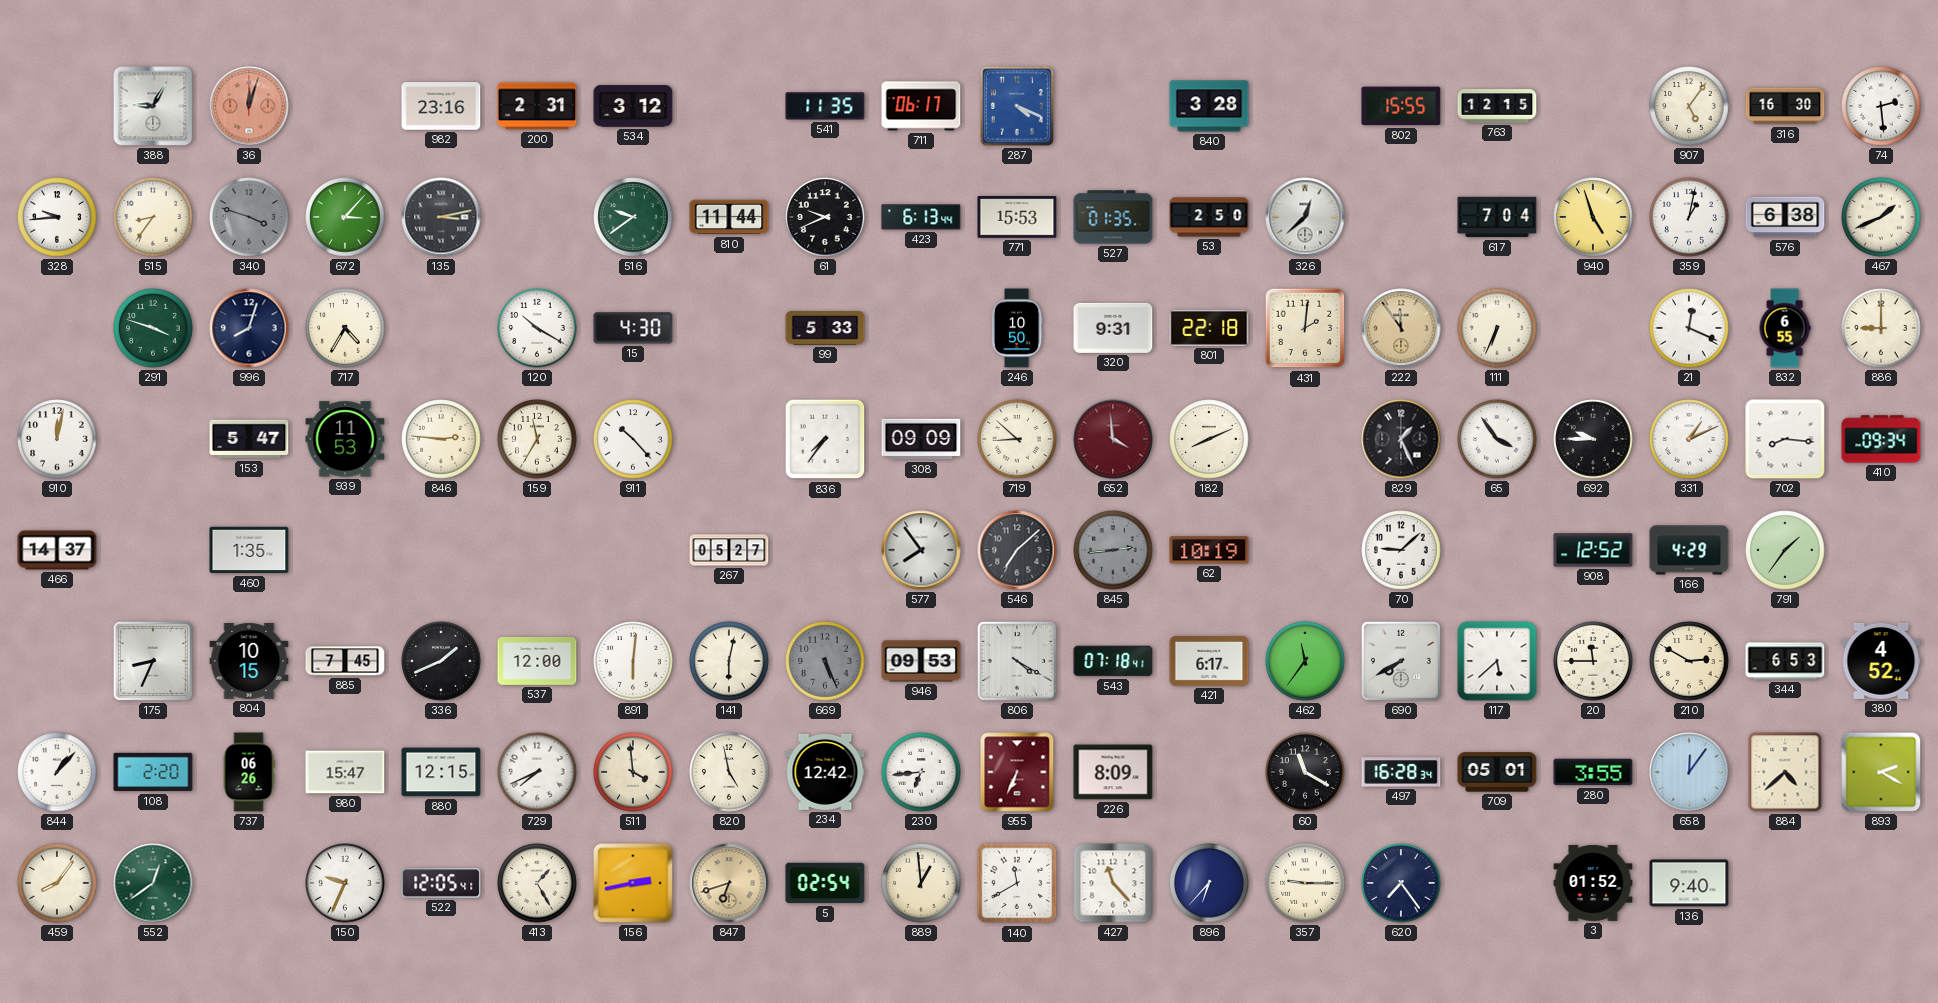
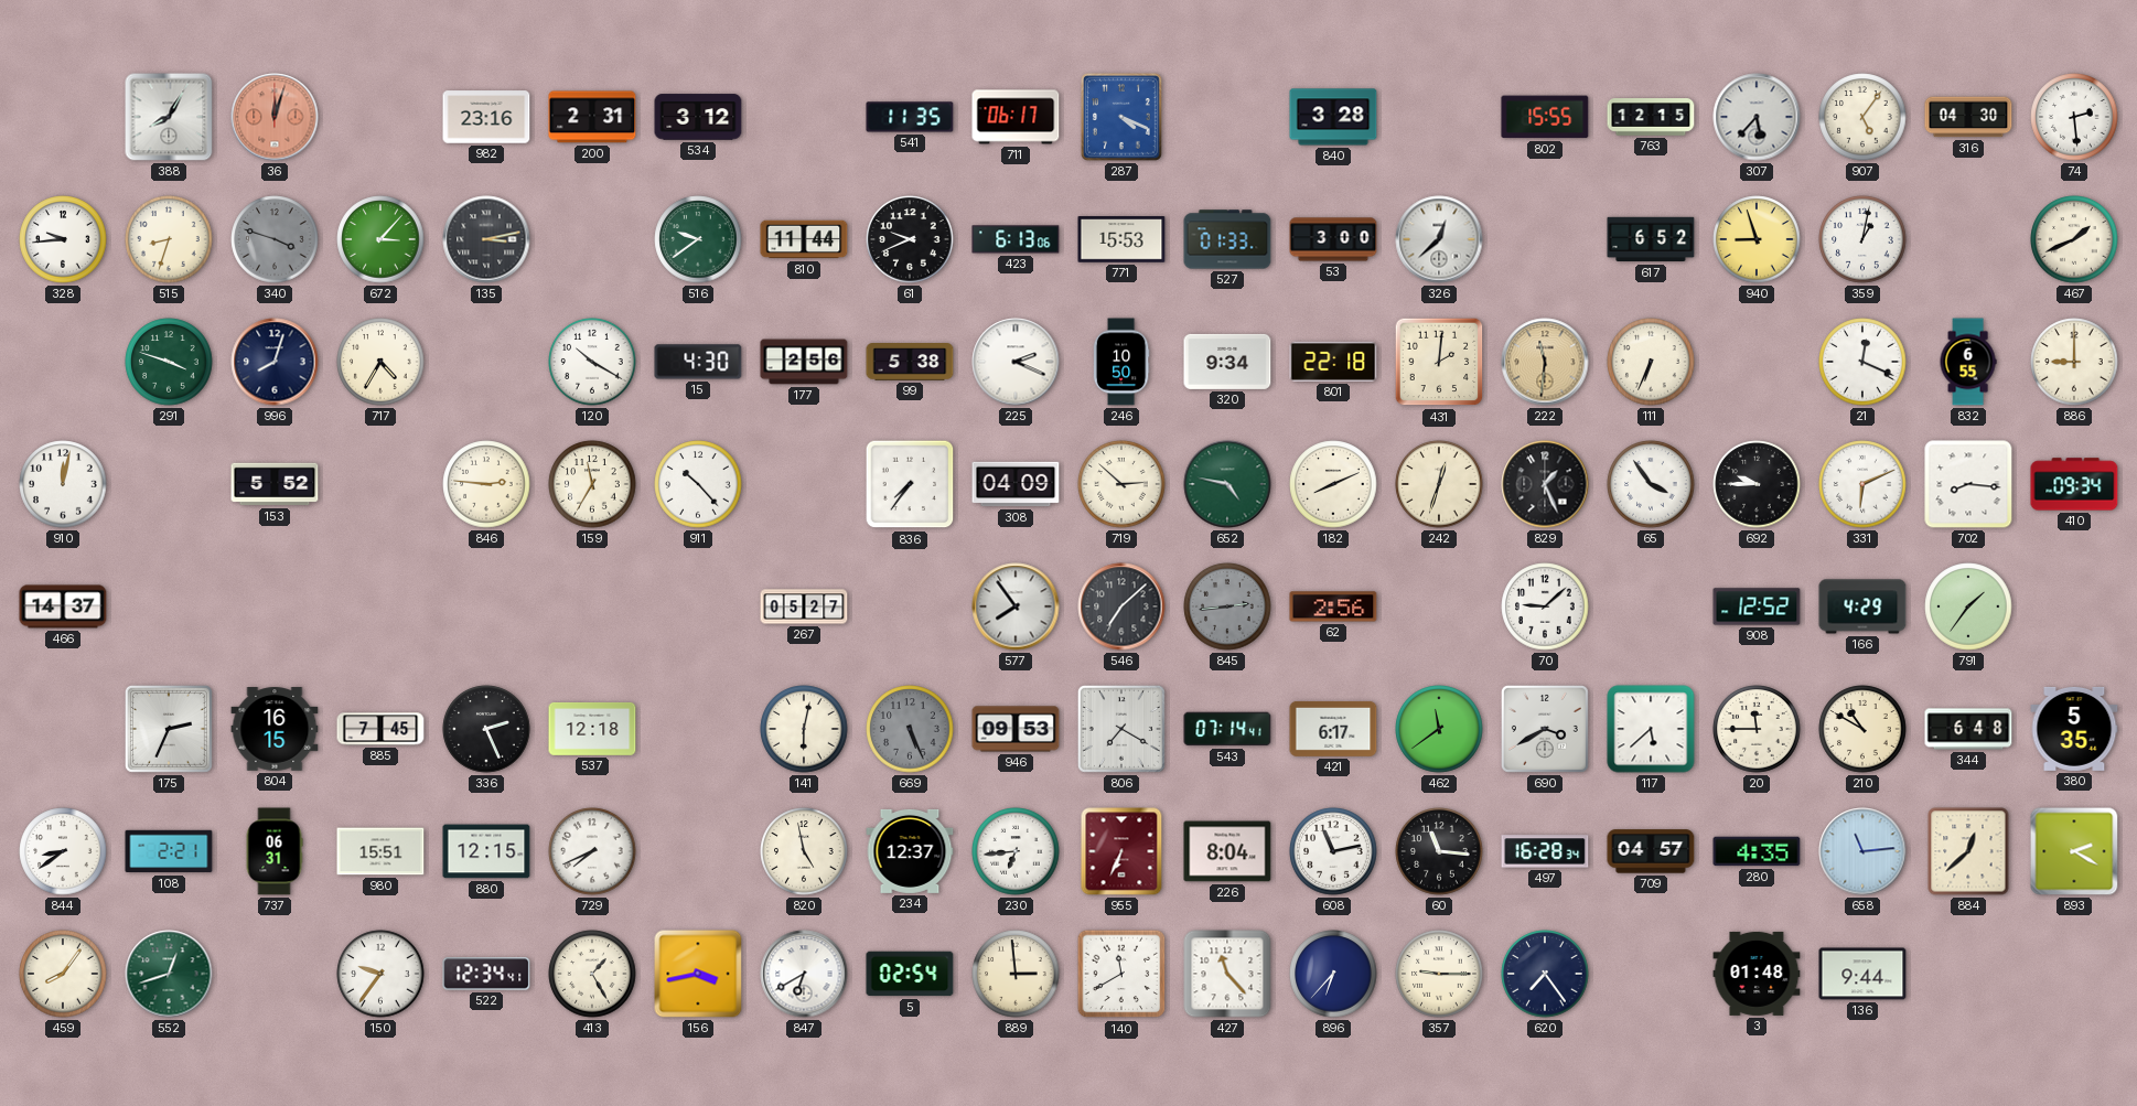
388: 9:05 -> 8:05 (169, 117)
307: none -> 5:37 (1757, 117)
316: 16:30 -> 04:30 (1968, 117)
515: 8:36 -> 8:33 (169, 239)
423: 6:13:44 -> 6:13:06 (1016, 239)
527: 01:35 -> 01:33 (1227, 239)
53: 2:50 -> 3:00 (1333, 239)
617: 7:04 -> 6:52 (1651, 239)
940: 4:57 -> 8:57 (1757, 239)
576: 6:38 -> none (1785, 217)
177: none -> 2:56 (804, 362)
99: 5:33 -> 5:38 (910, 363)
225: none -> 2:19 (1016, 362)
320: 9:31 -> 9:34 (1227, 362)
222: 11:54 -> 11:31 (1545, 362)
153: 5:47 -> 5:52 (275, 484)
939: 11:53 -> none (345, 439)
308: 09:09 -> 04:09 (1016, 484)
719: 8:52 -> 2:52 (1121, 484)
652: 3:59 -> 4:47 (1227, 484)
652 dial: burgundy -> green (1227, 484)
242: none -> 12:33 (1439, 484)
331: 1:11 -> 6:11 (1862, 484)
460: 1:35 -> none (249, 550)
62: 10:19 -> 2:56 (1333, 606)
175: 8:34 -> 2:34 (169, 729)
804: 10:15 -> 16:15 (275, 729)
336: 1:41 -> 2:26 (486, 729)
537: 12:00 -> 12:18 (592, 729)
891: 6:01 -> none (633, 661)
806: 4:20 -> 7:20 (1121, 729)
543: 07:18 -> 07:14 (1227, 729)
462: 11:36 -> 11:39 (1439, 729)
690: 7:40 -> 3:40 (1545, 729)
210: 2:50 -> 10:50 (1862, 729)
344: 6:53 -> 6:48 (1968, 729)
380: 4:52 -> 5:35 (2074, 729)
844: 1:07 -> 8:39 (63, 851)
108: 2:20 -> 2:21 (169, 851)
737: 06:26 -> 06:31 (275, 851)
980: 15:47 -> 15:51 (380, 851)
511: 3:59 -> none (633, 772)
234: 12:42 -> 12:37 (910, 851)
226: 8:09 -> 8:04 (1227, 851)
608: none -> 11:13 (1333, 851)
60: 11:20 -> 11:16 (1439, 851)
709: 05:01 -> 04:57 (1651, 851)
280: 3:55 -> 4:35 (1757, 851)
658: 12:06 -> 11:14 (1862, 851)
884: 4:38 -> 12:38 (1968, 851)
552: 12:39 -> 12:42 (169, 974)
150: 9:34 -> 9:36 (380, 974)
522: 12:05 -> 12:34 (486, 974)
156: 2:43 -> 3:43 (698, 974)
847: 6:42 -> 6:40 (804, 974)
847 dial: champagne -> white (804, 974)
889: 12:59 -> 2:59 (1016, 974)
3: 01:52 -> 01:48 (1757, 974)
136: 9:40 -> 9:44 (1862, 974)
